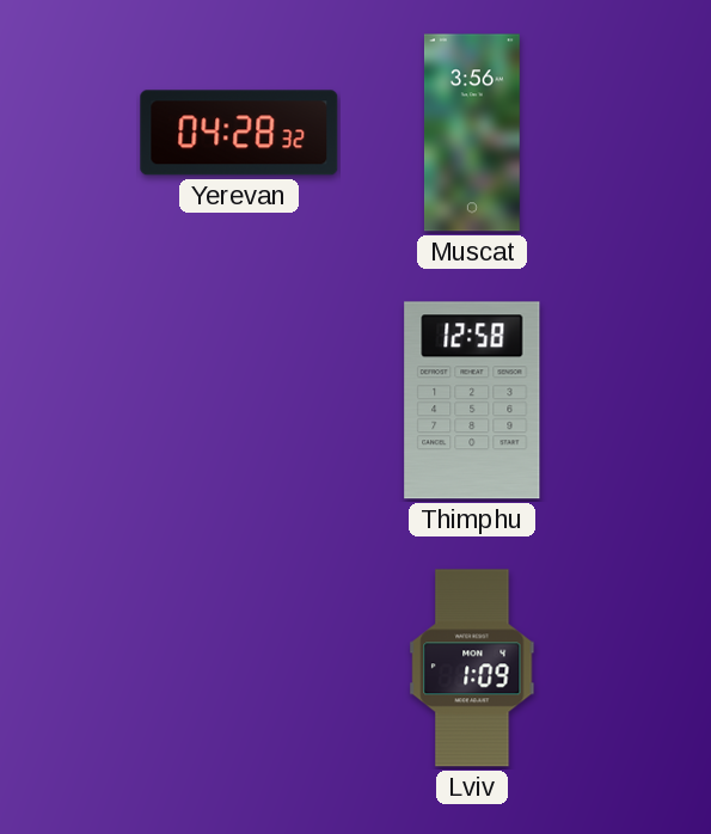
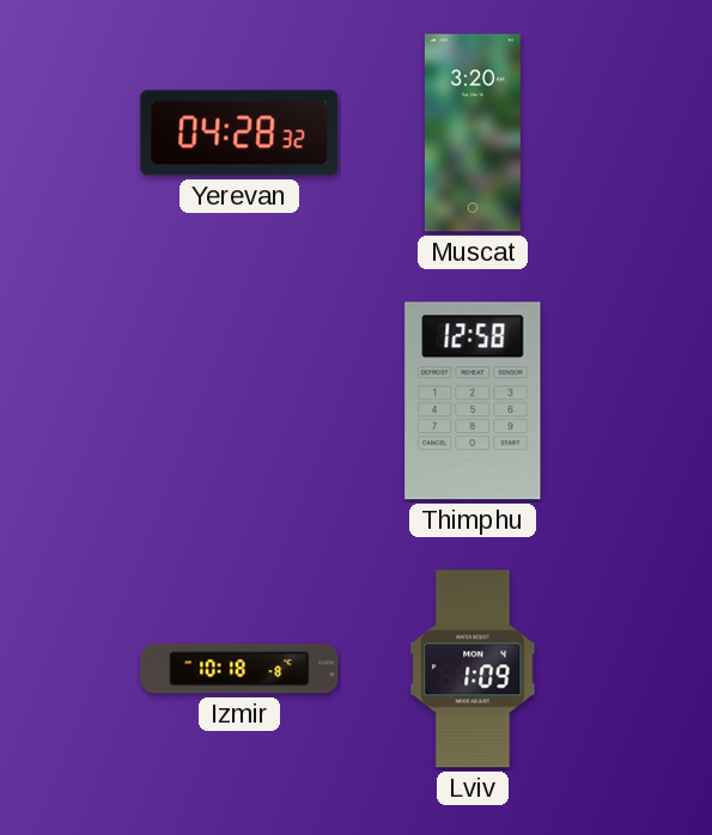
Muscat: 3:56 -> 3:20 (473, 133)
Izmir: none -> 10:18 (239, 669)
